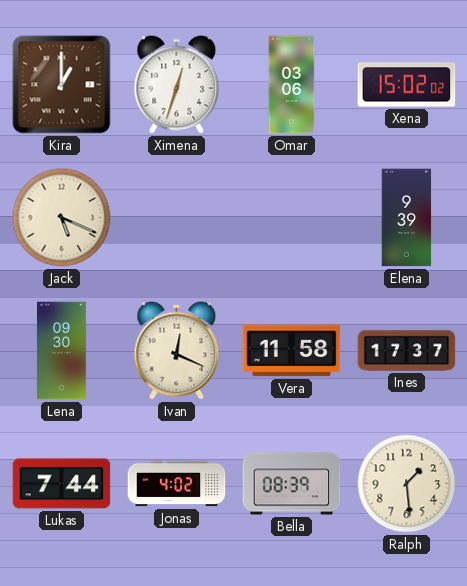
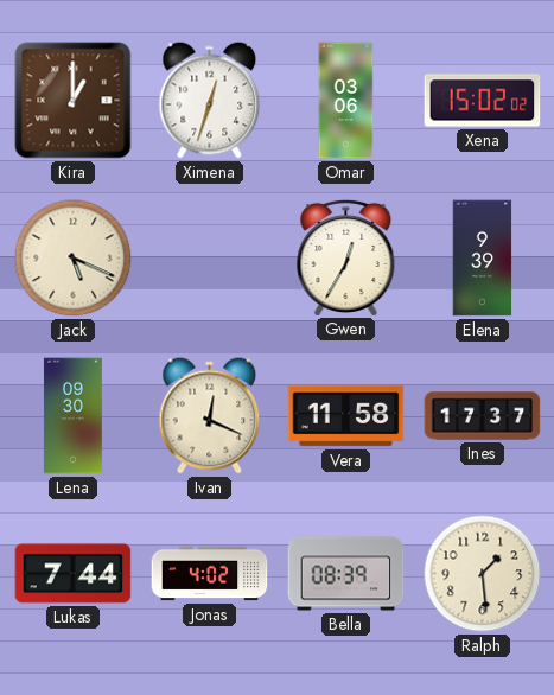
Gwen: none -> 12:35 (346, 257)
